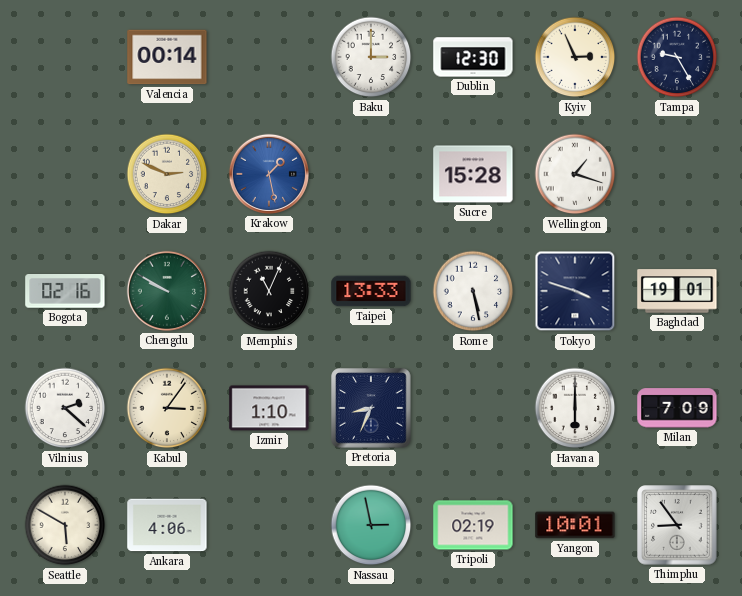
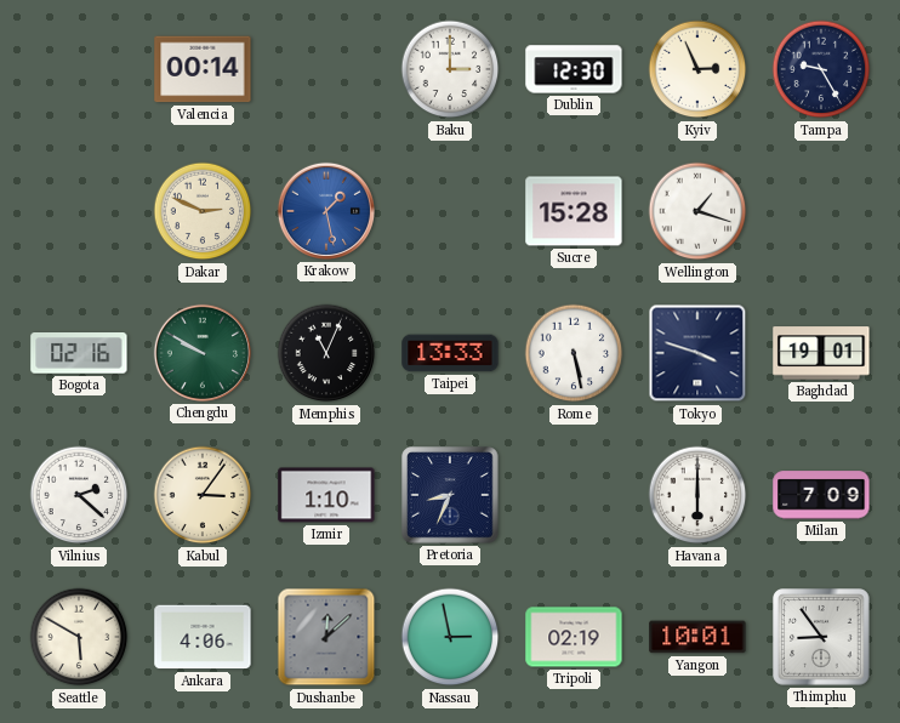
Dushanbe: none -> 12:08 (326, 637)
